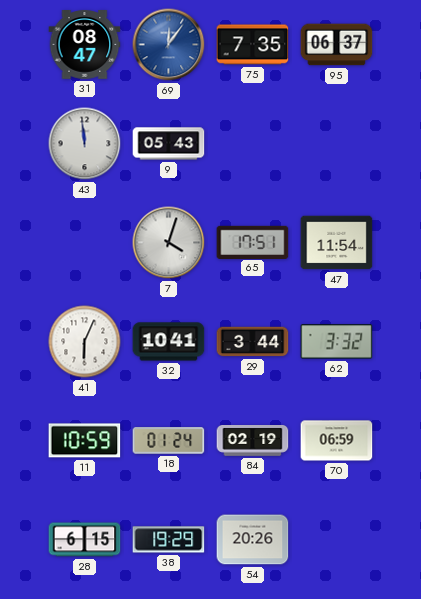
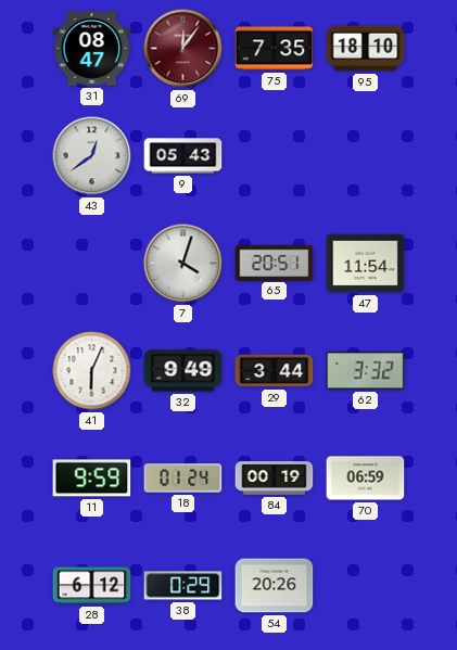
69 dial: blue -> burgundy (183, 49)
95: 06:37 -> 18:10 (366, 49)
43: 11:59 -> 12:39 (92, 156)
65: 17:51 -> 20:51 (275, 263)
32: 10:41 -> 9:49 (183, 371)
11: 10:59 -> 9:59 (92, 479)
84: 02:19 -> 00:19 (275, 479)
28: 6:15 -> 6:12 (92, 586)
38: 19:29 -> 0:29 (183, 586)
